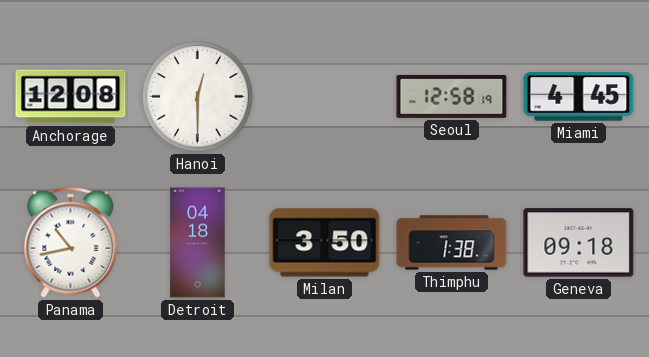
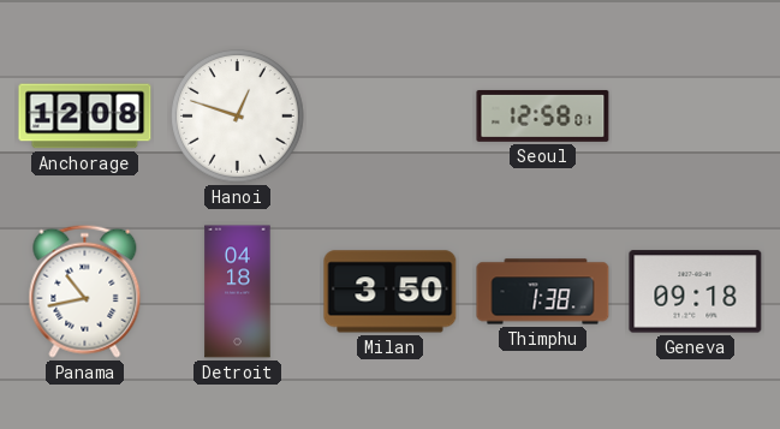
Hanoi: 12:30 -> 12:48 (238, 117)
Seoul: 12:58:19 -> 12:58:01 (543, 115)
Miami: 4:45 -> none (579, 97)
